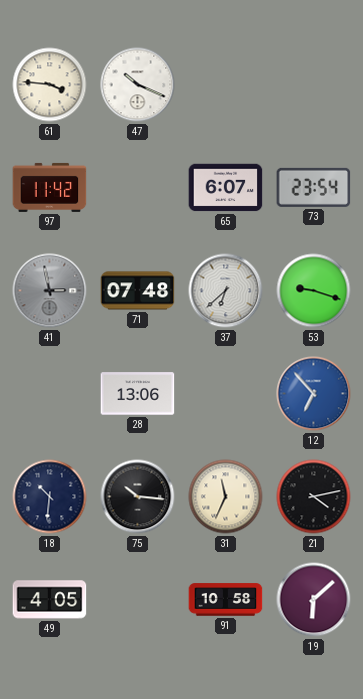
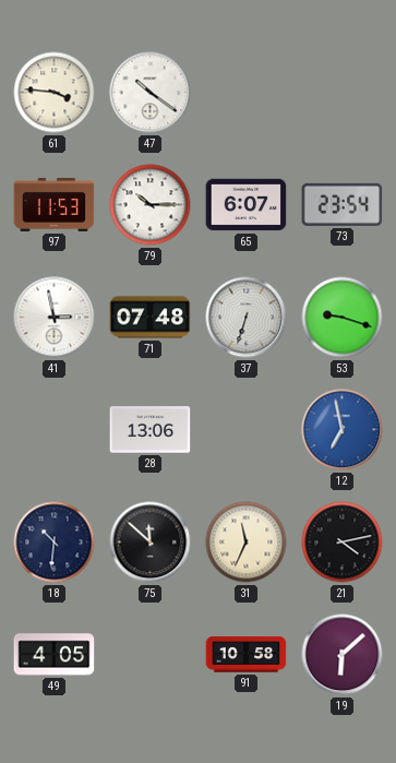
47: 10:19 -> 10:21 (151, 93)
97: 11:42 -> 11:53 (55, 204)
79: none -> 10:15 (151, 205)
41 dial: grey -> white (55, 318)
37: 6:38 -> 6:33 (247, 318)
12: 6:53 -> 6:58 (343, 430)
75: 10:16 -> 11:52 (151, 543)
